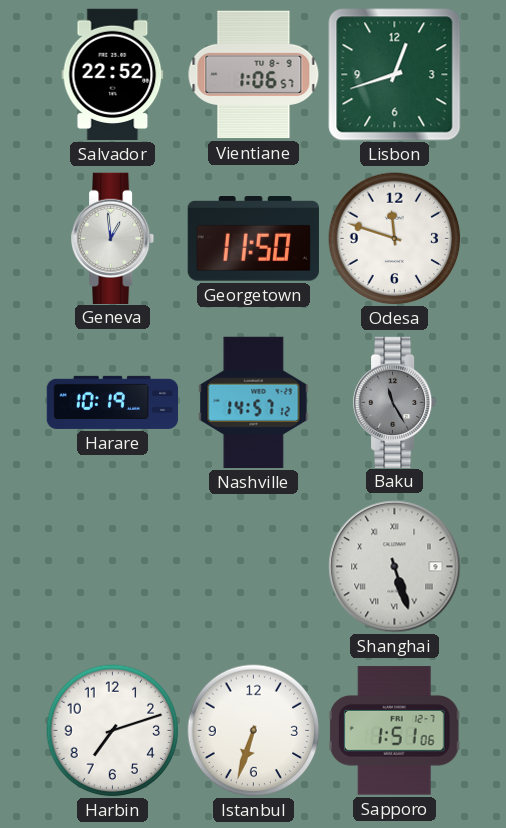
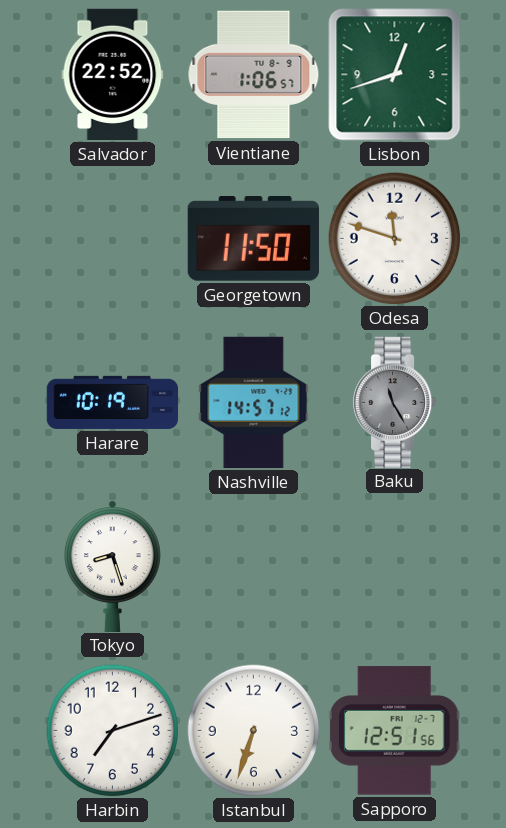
Geneva: 12:59 -> none (114, 238)
Tokyo: none -> 8:27 (112, 566)
Shanghai: 5:27 -> none (395, 567)
Sapporo: 1:51 -> 12:51 (394, 731)
